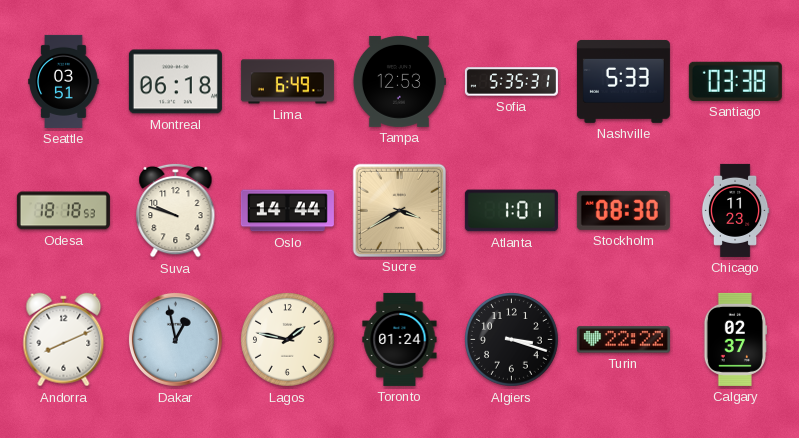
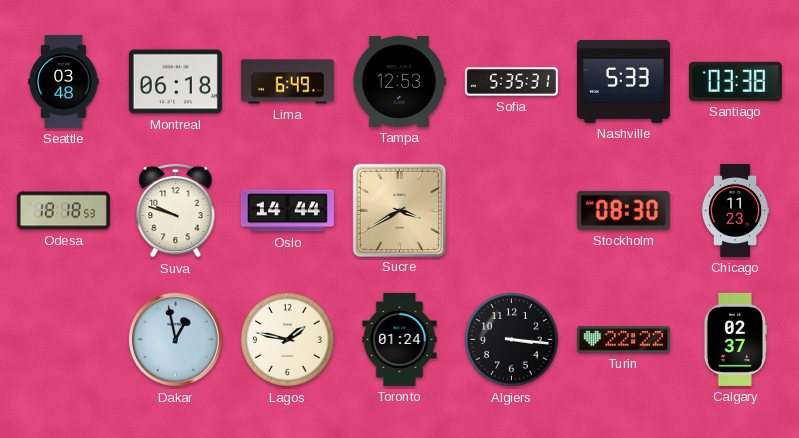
Seattle: 03:51 -> 03:48 (64, 81)
Atlanta: 1:01 -> none (511, 211)
Andorra: 8:11 -> none (64, 340)
Algiers: 3:18 -> 3:16 (512, 340)
